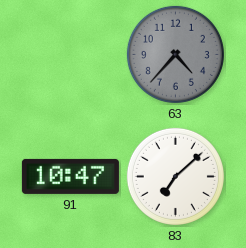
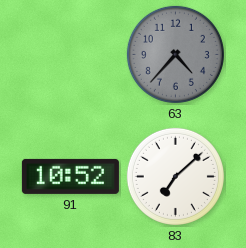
91: 10:47 -> 10:52 (70, 176)
